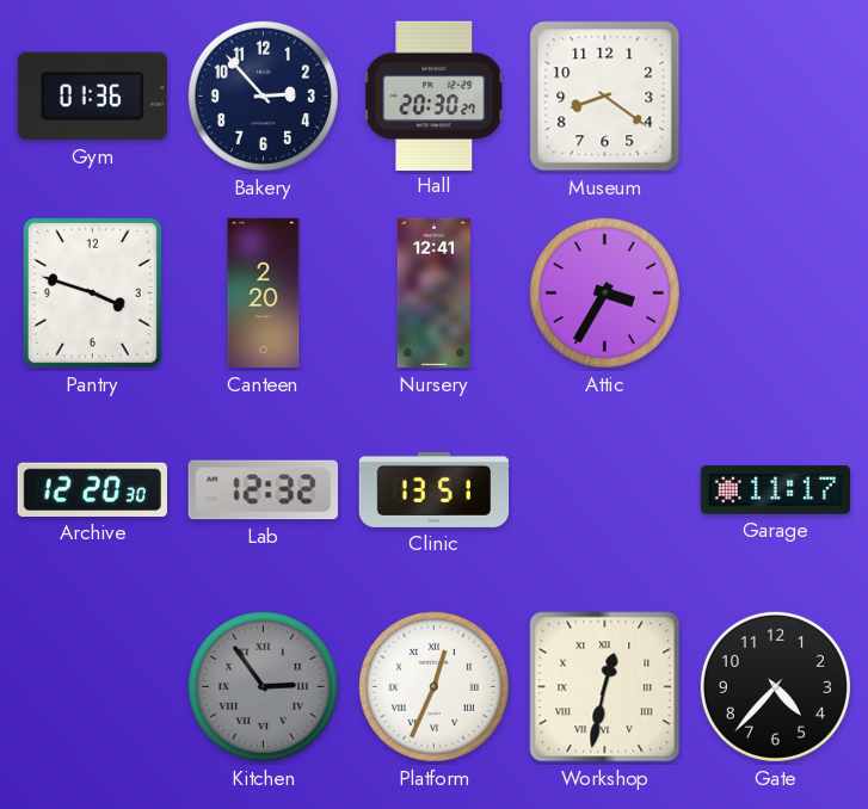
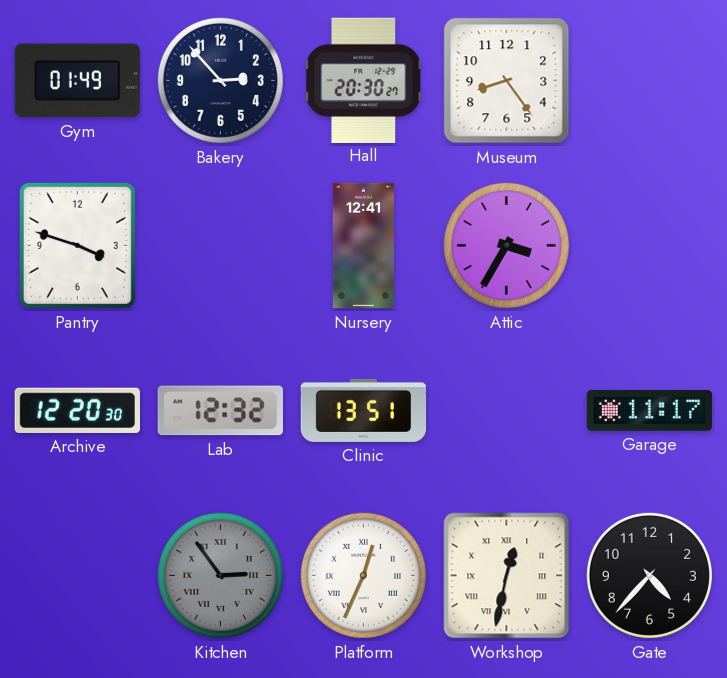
Gym: 01:36 -> 01:49 (77, 81)
Museum: 8:21 -> 8:24 (507, 81)
Canteen: 2:20 -> none (264, 294)
